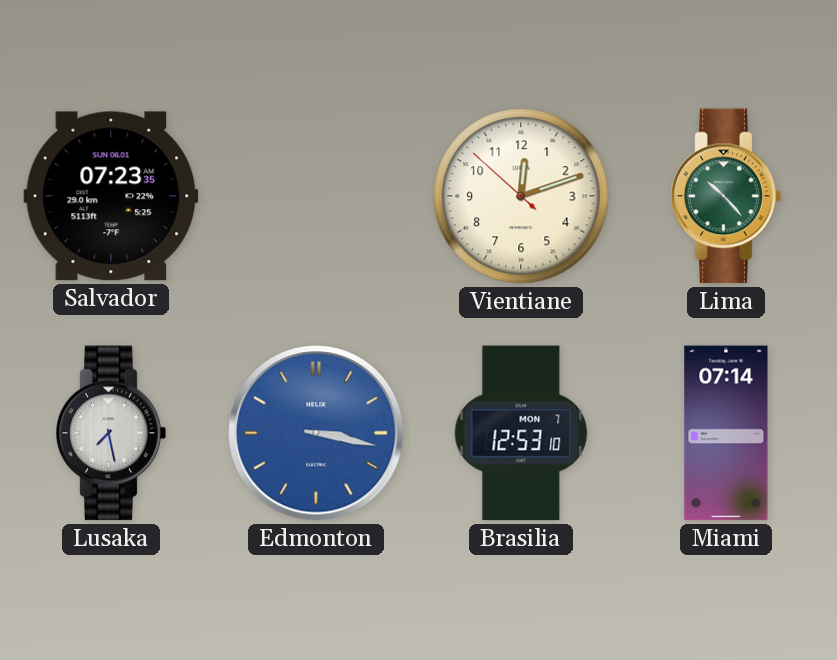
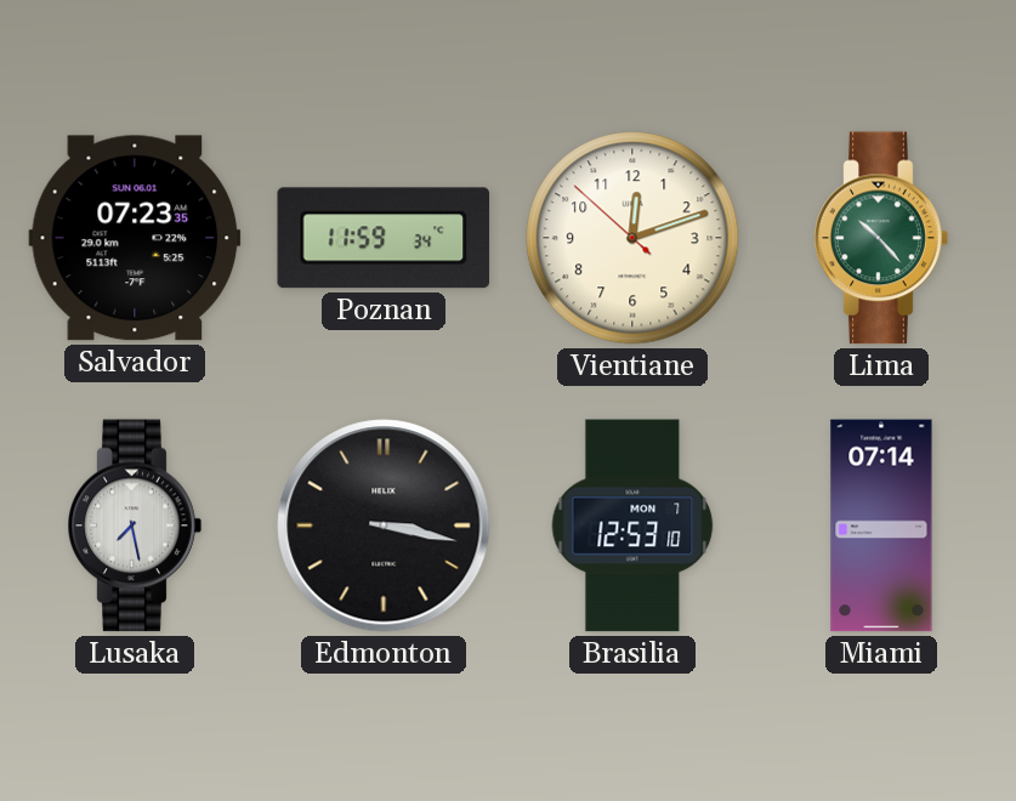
Poznan: none -> 11:59 (384, 238)
Edmonton dial: blue -> black (384, 526)
